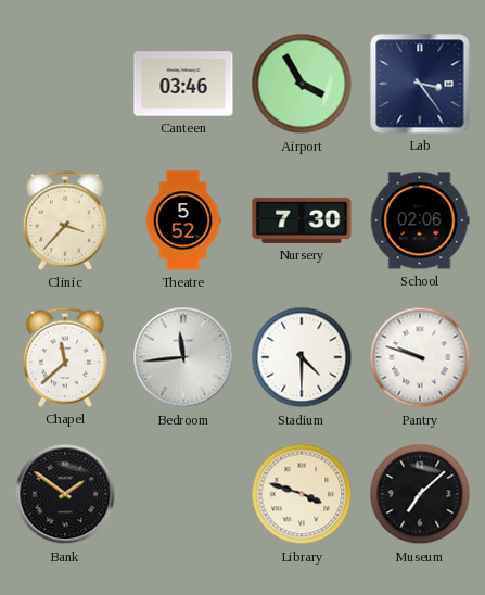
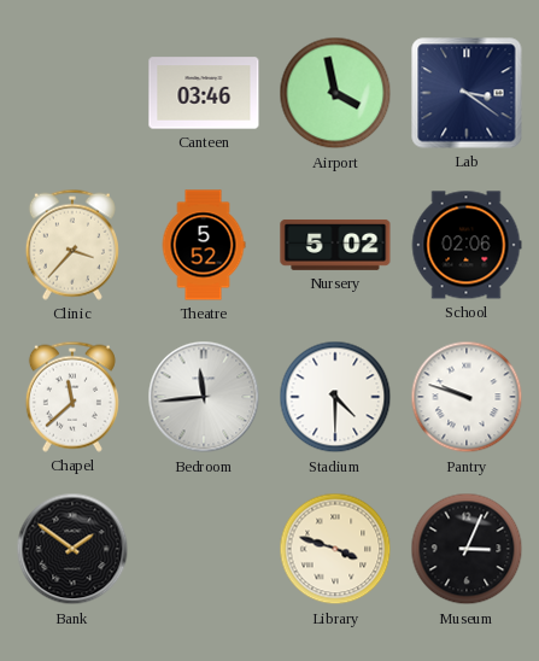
Airport: 3:55 -> 3:58 (335, 93)
Lab: 3:24 -> 3:21 (467, 93)
Nursery: 7:30 -> 5:02 (335, 245)
Museum: 7:08 -> 3:04 (467, 549)
